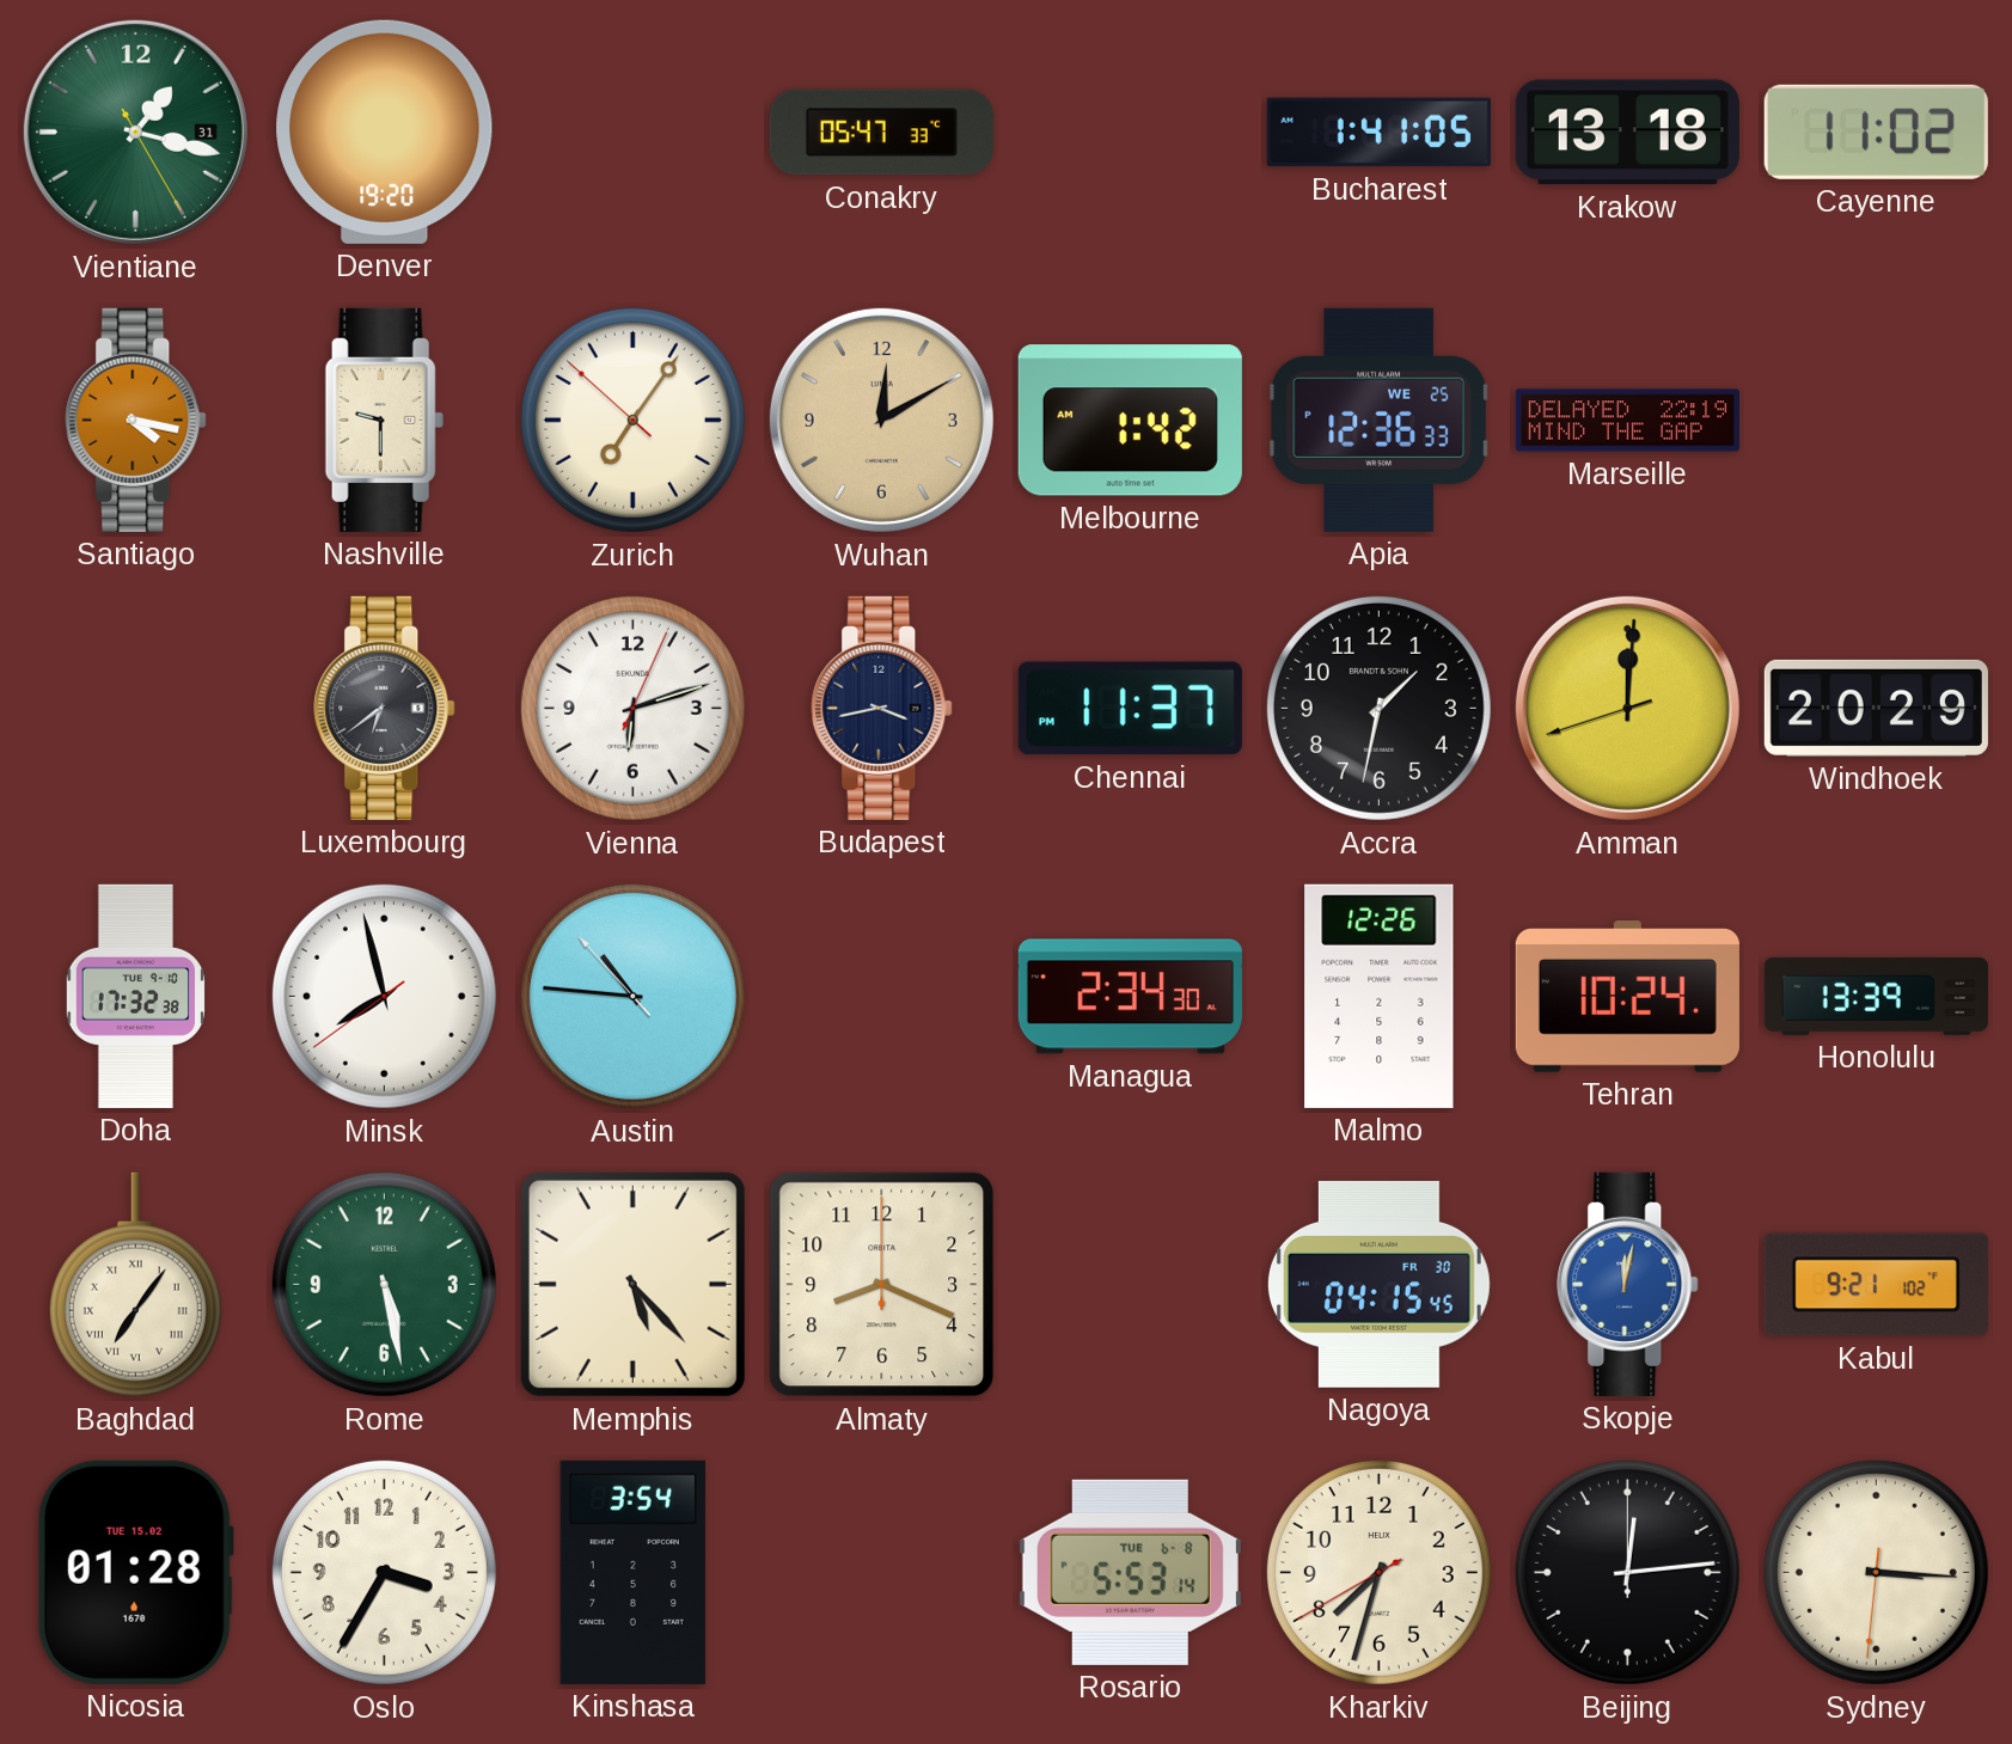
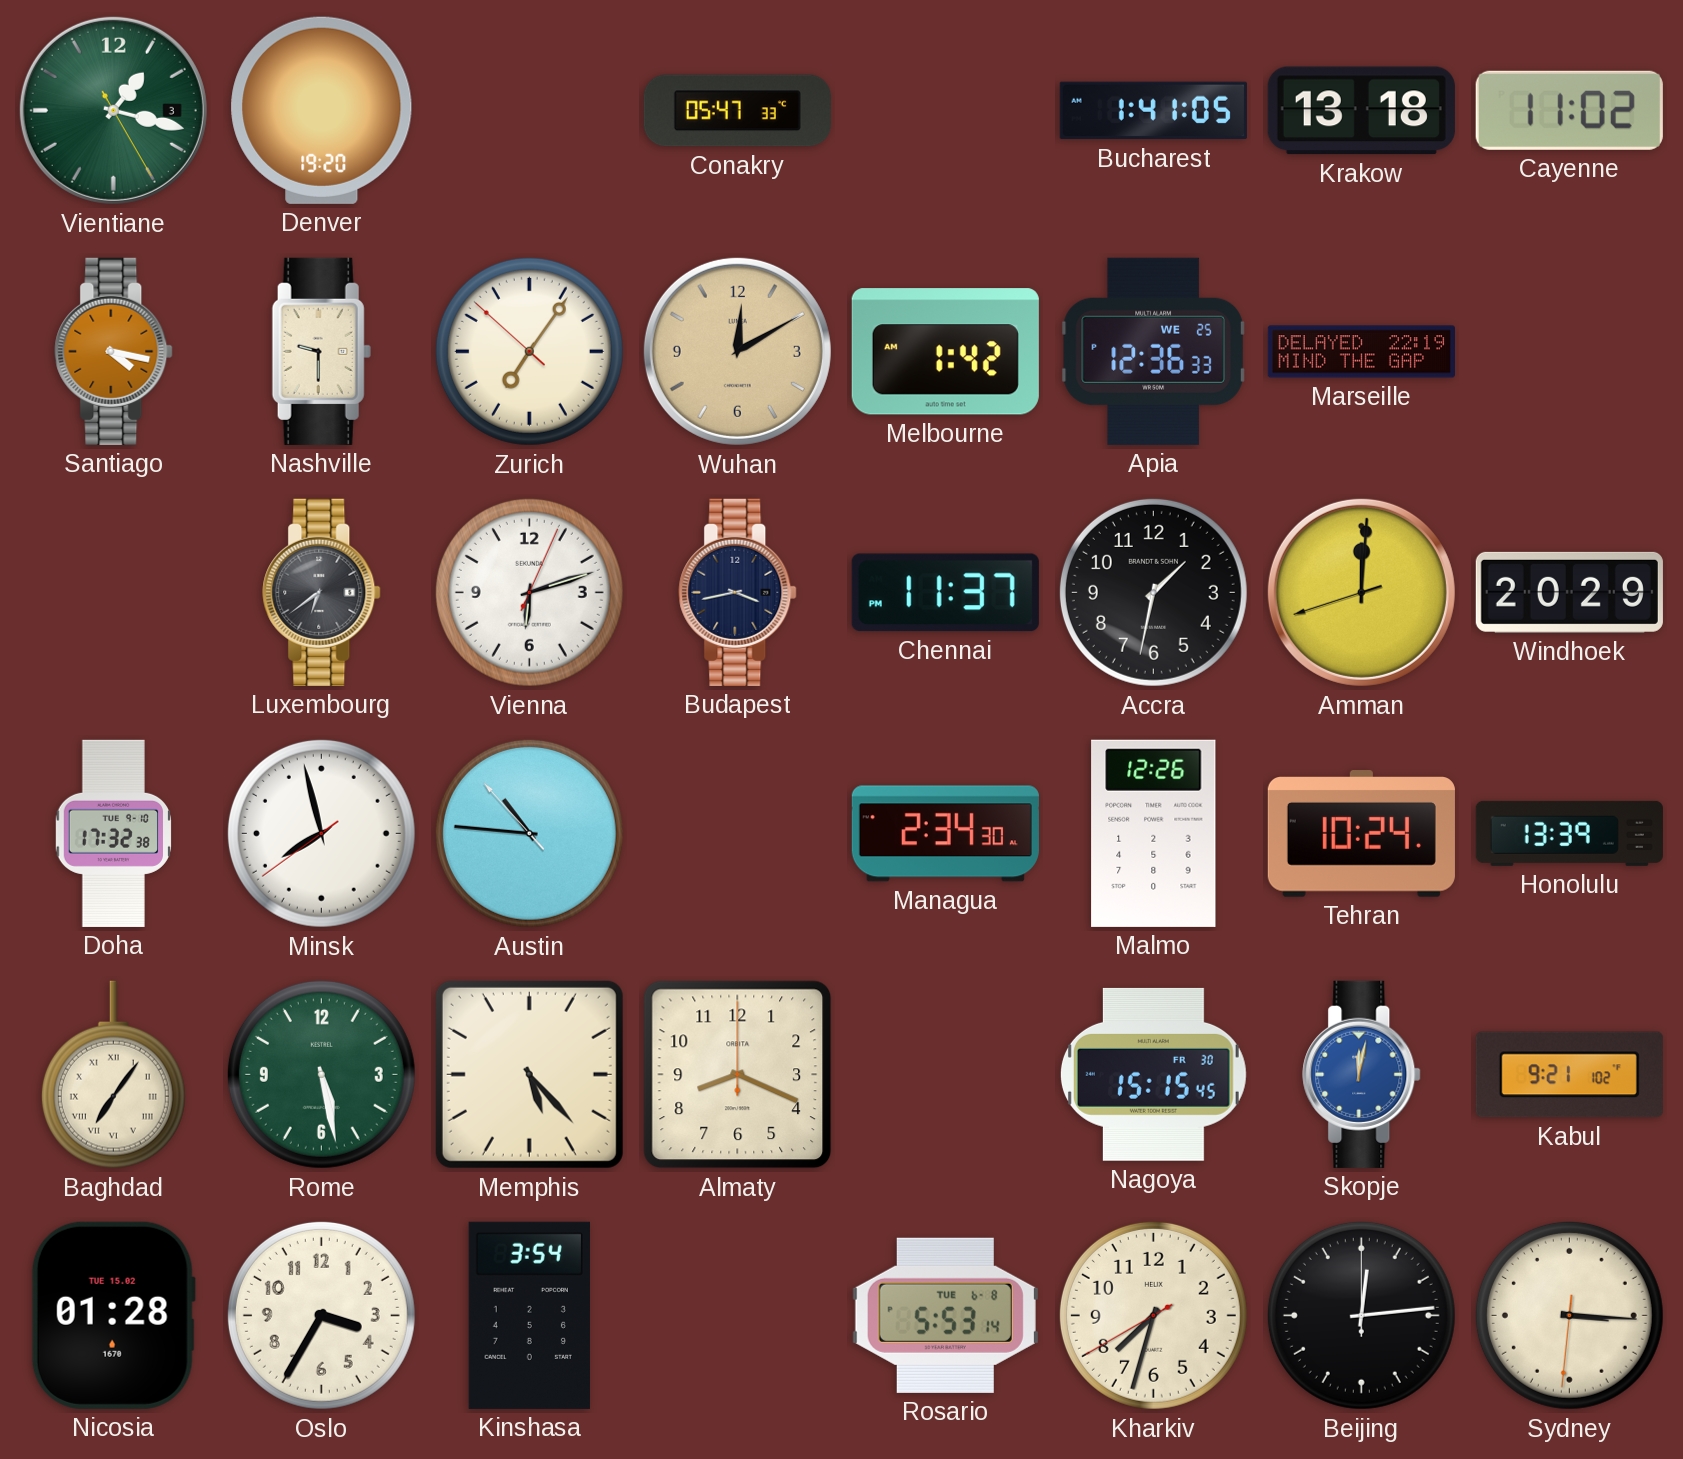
Vientiane date: 31 -> 3 (113, 110)
Nagoya: 04:15 -> 15:15 (1153, 1074)
